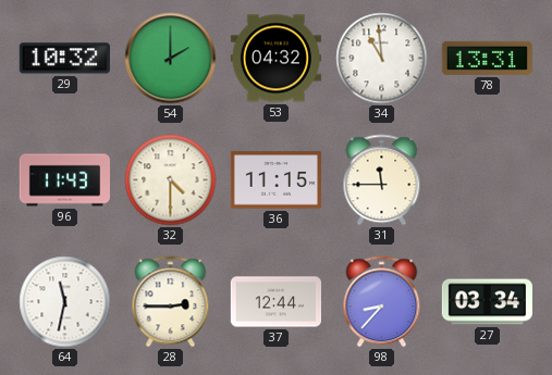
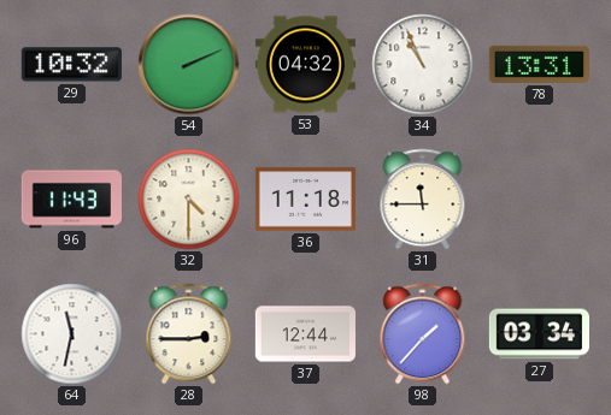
54: 2:00 -> 2:11 (189, 65)
34: 10:59 -> 10:56 (423, 65)
36: 11:15 -> 11:18 (305, 200)
98: 8:37 -> 1:37 (423, 334)
